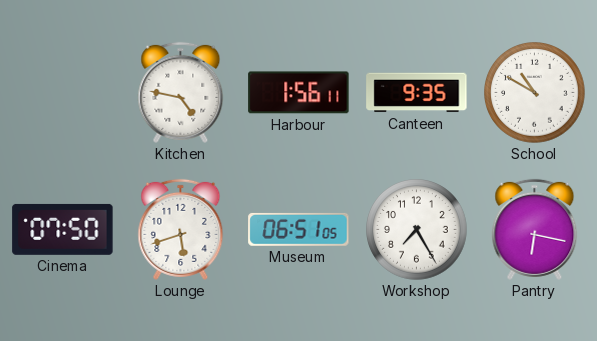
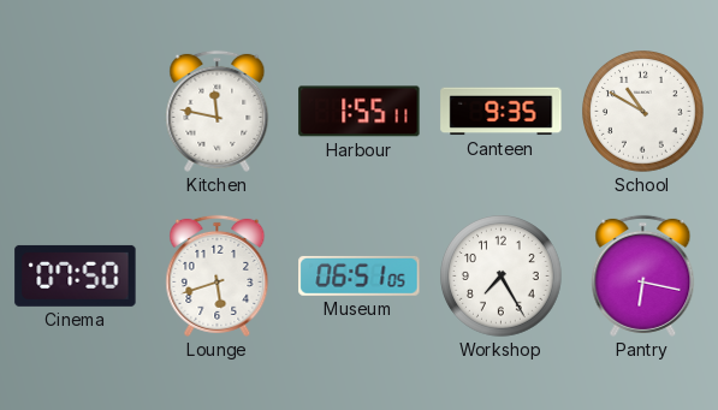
Kitchen: 4:47 -> 11:47 (218, 111)
Harbour: 1:56 -> 1:55 (360, 112)
